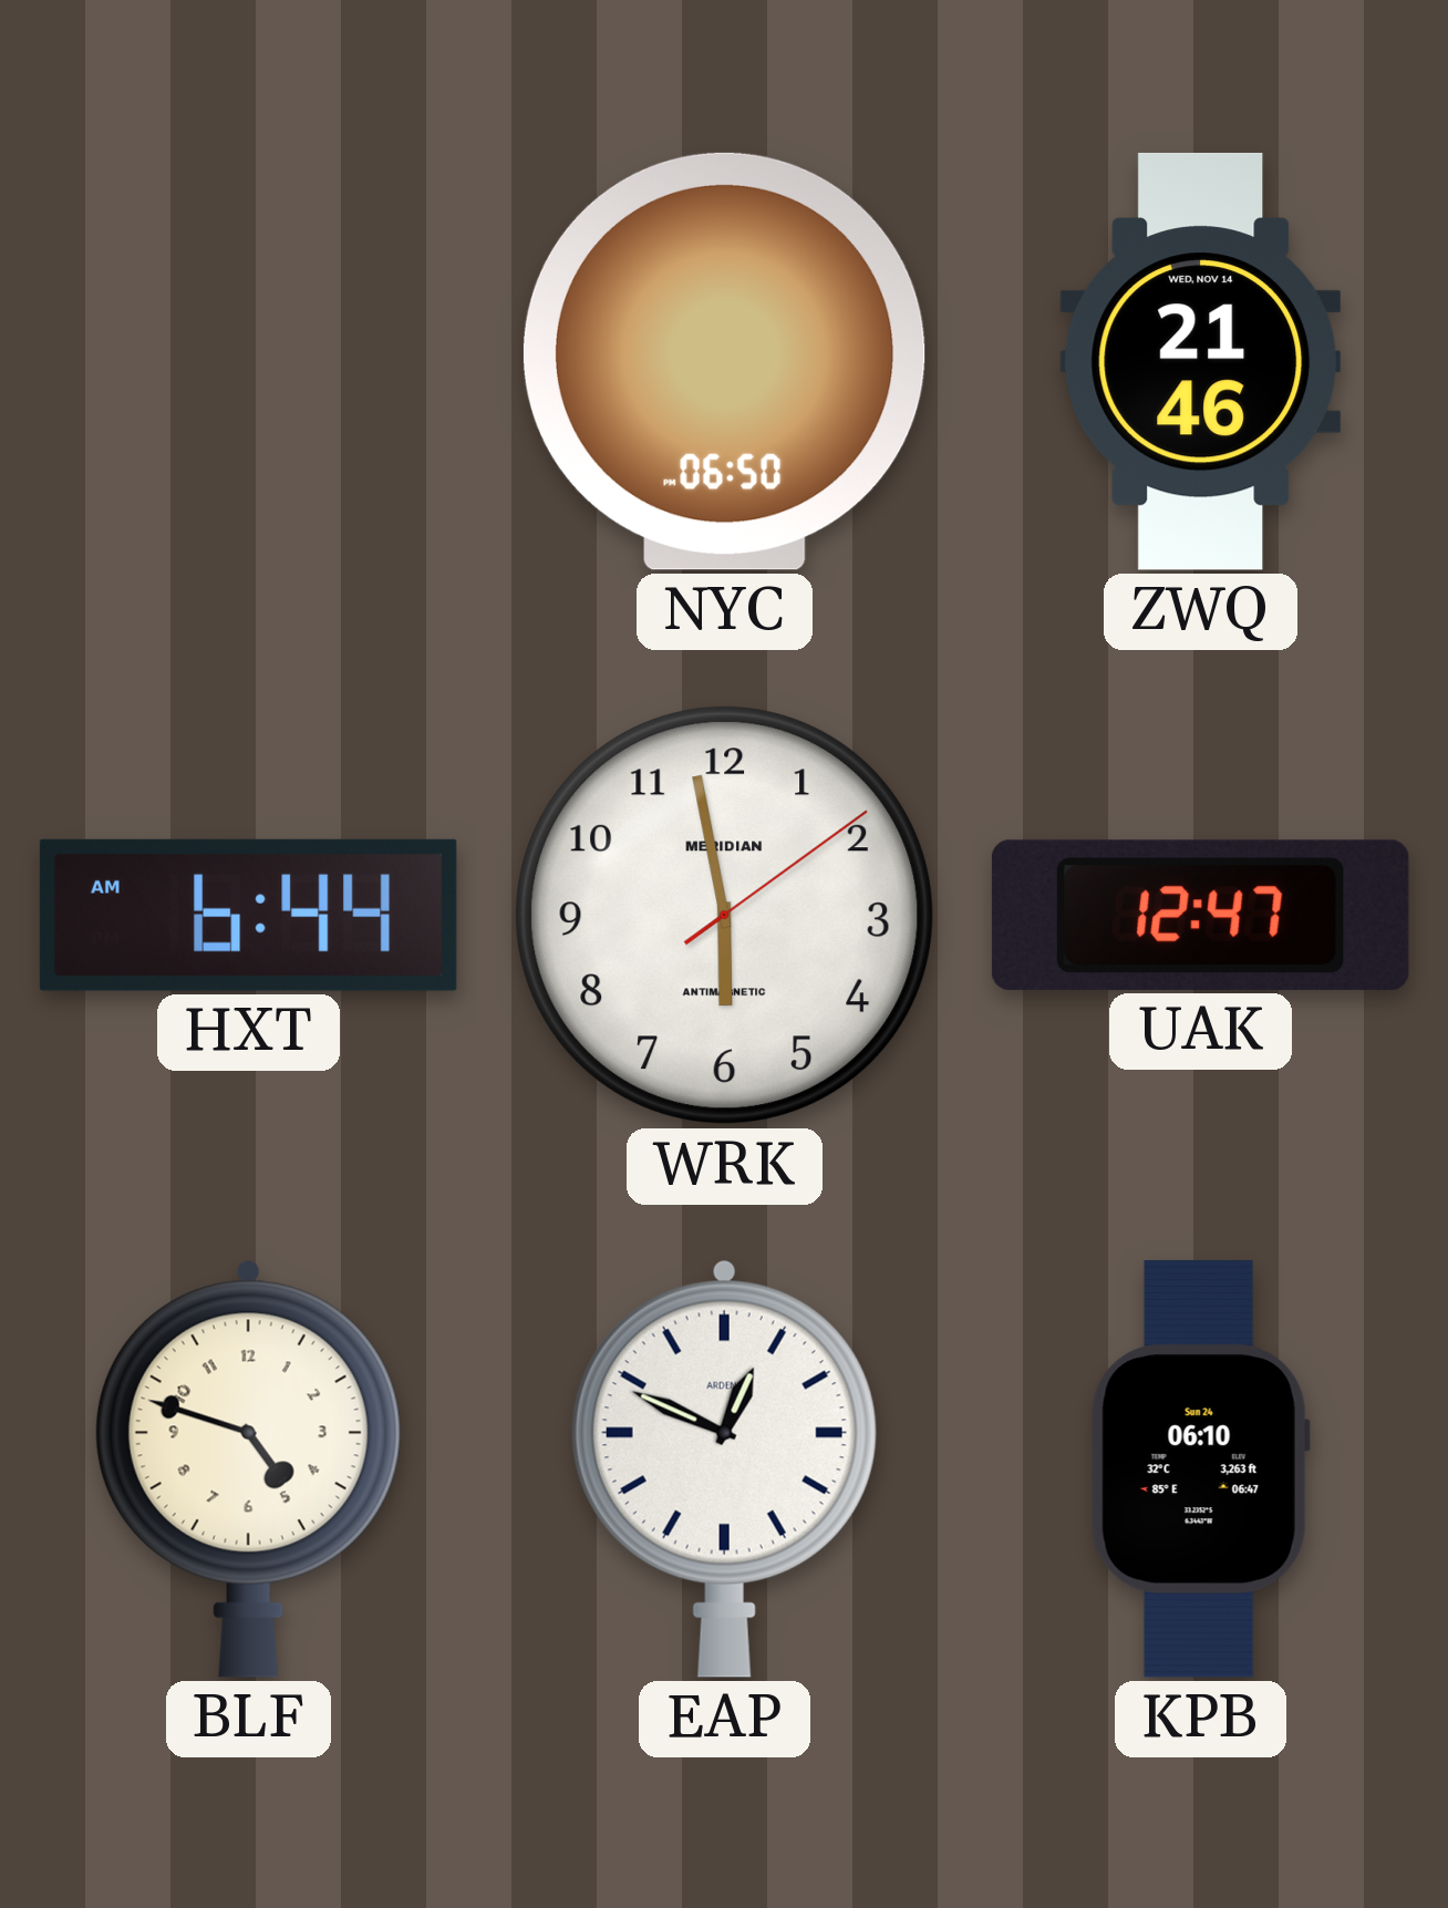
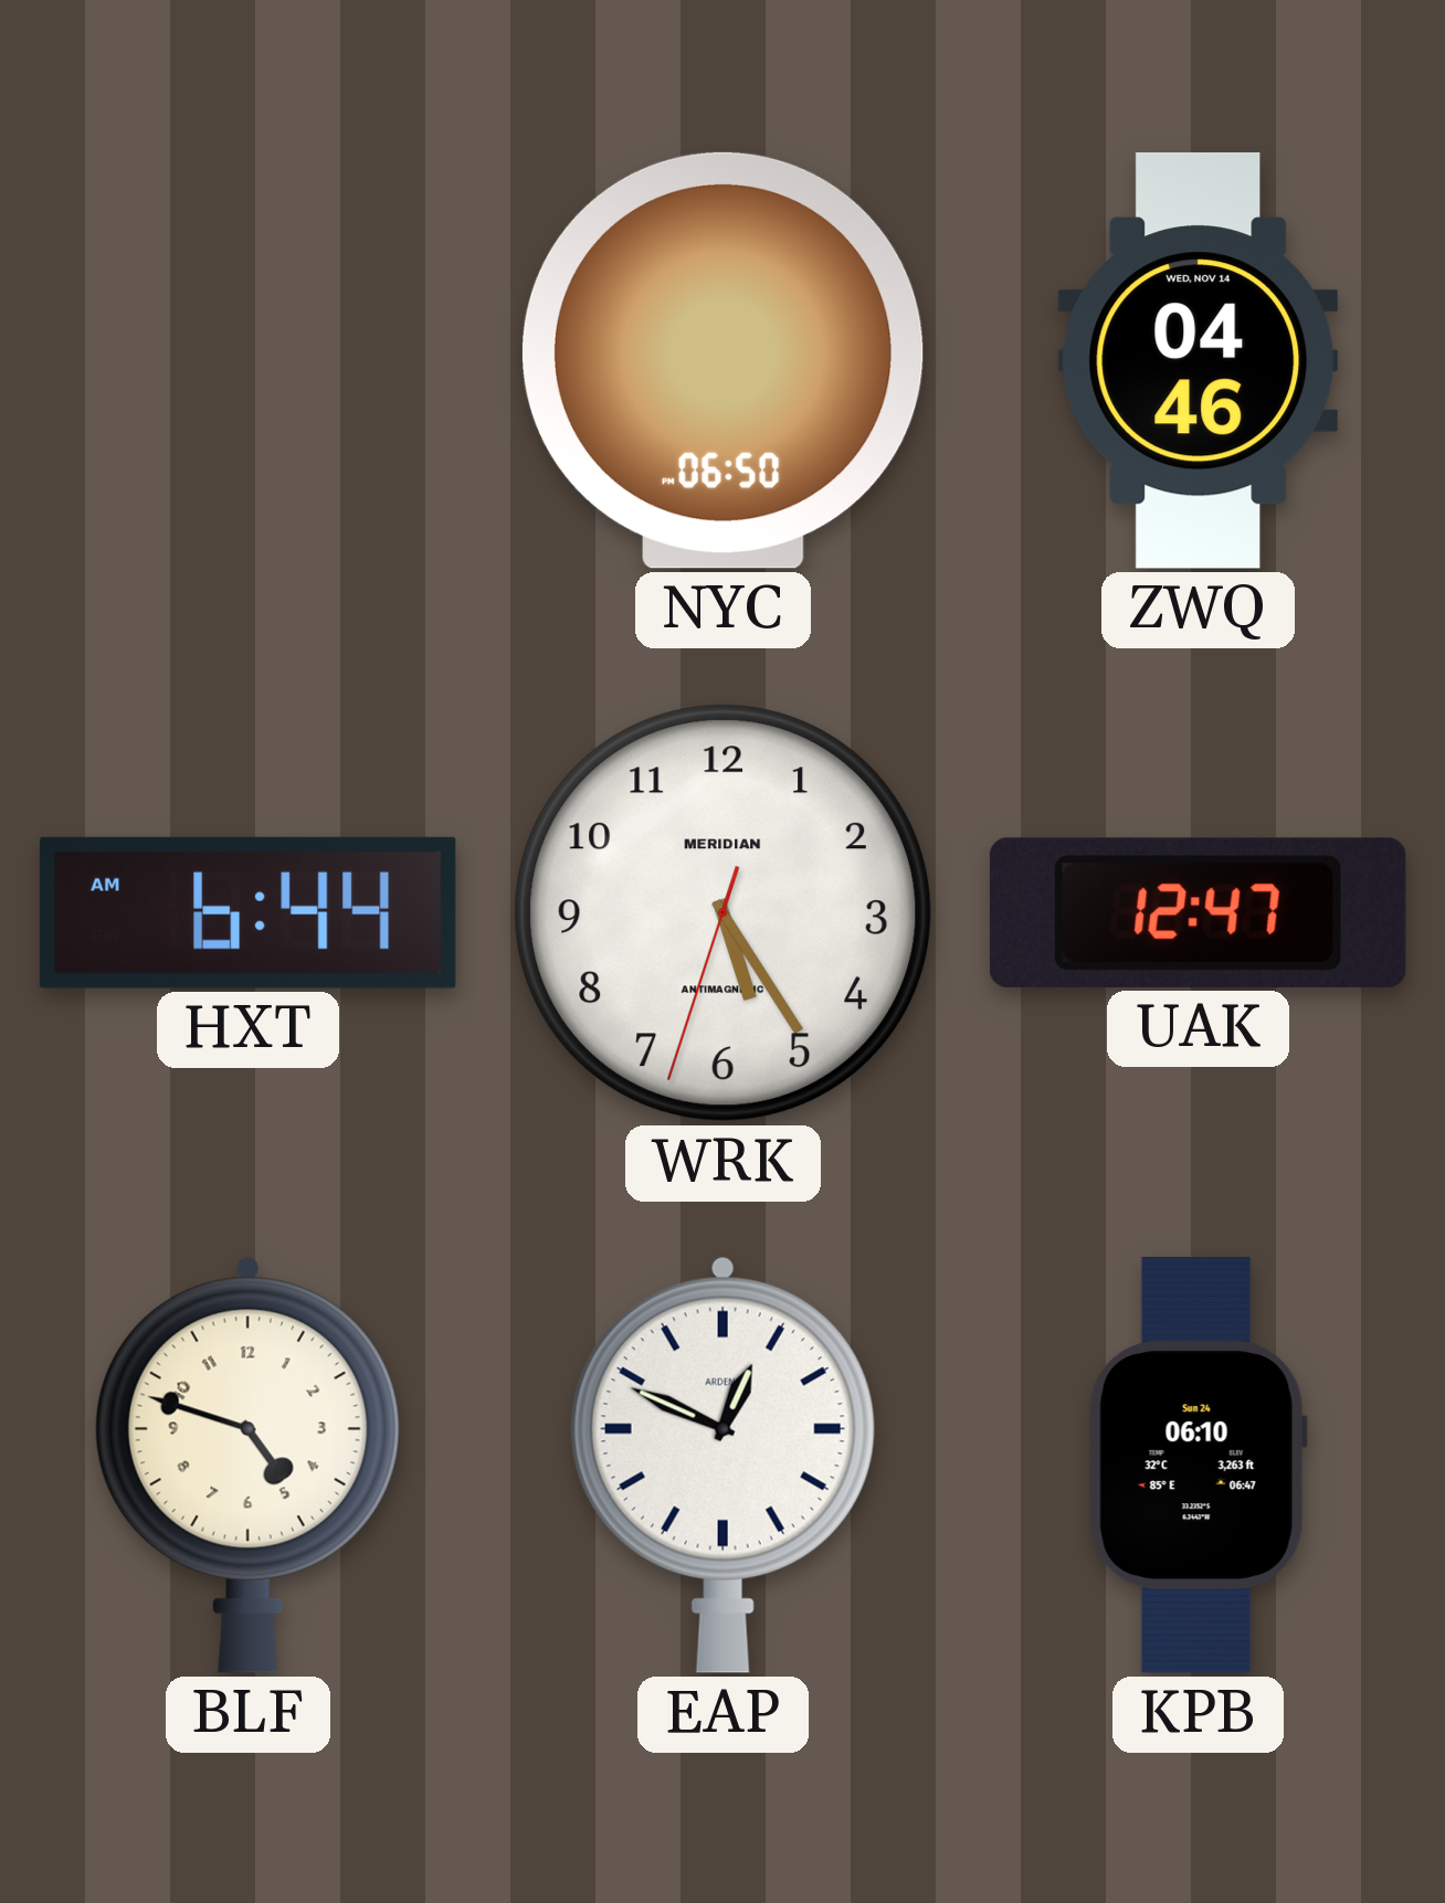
ZWQ: 21:46 -> 04:46 (1199, 360)
WRK: 5:58 -> 5:24 (724, 913)
